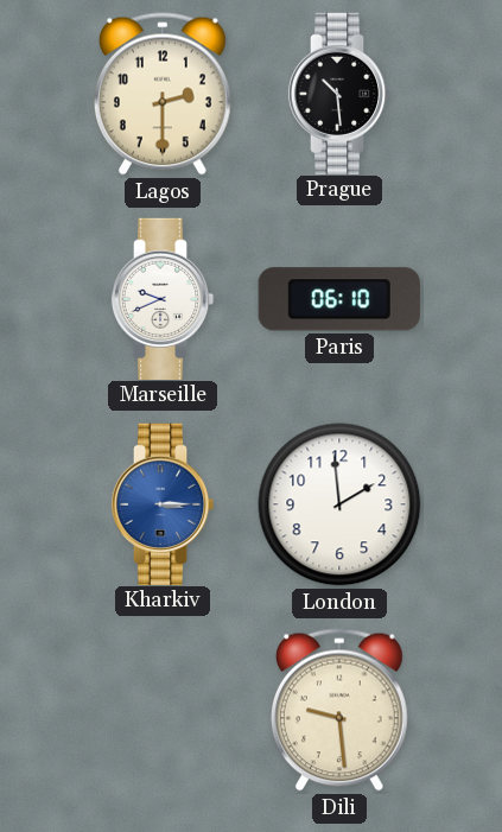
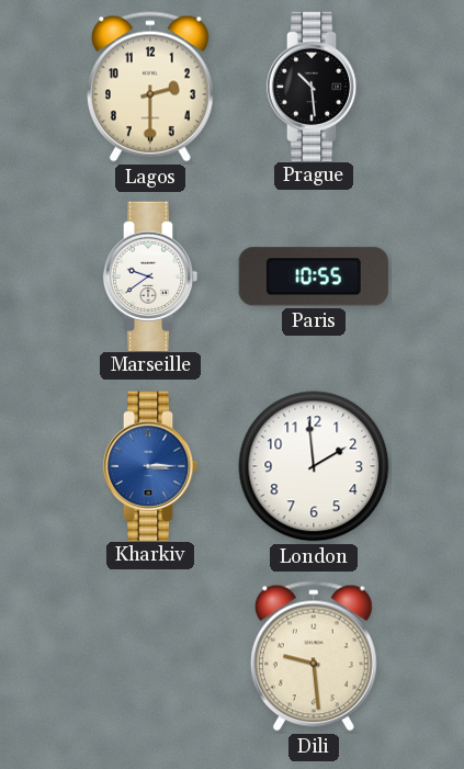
Marseille: 9:41 -> 9:39 (150, 275)
Paris: 06:10 -> 10:55 (314, 276)
